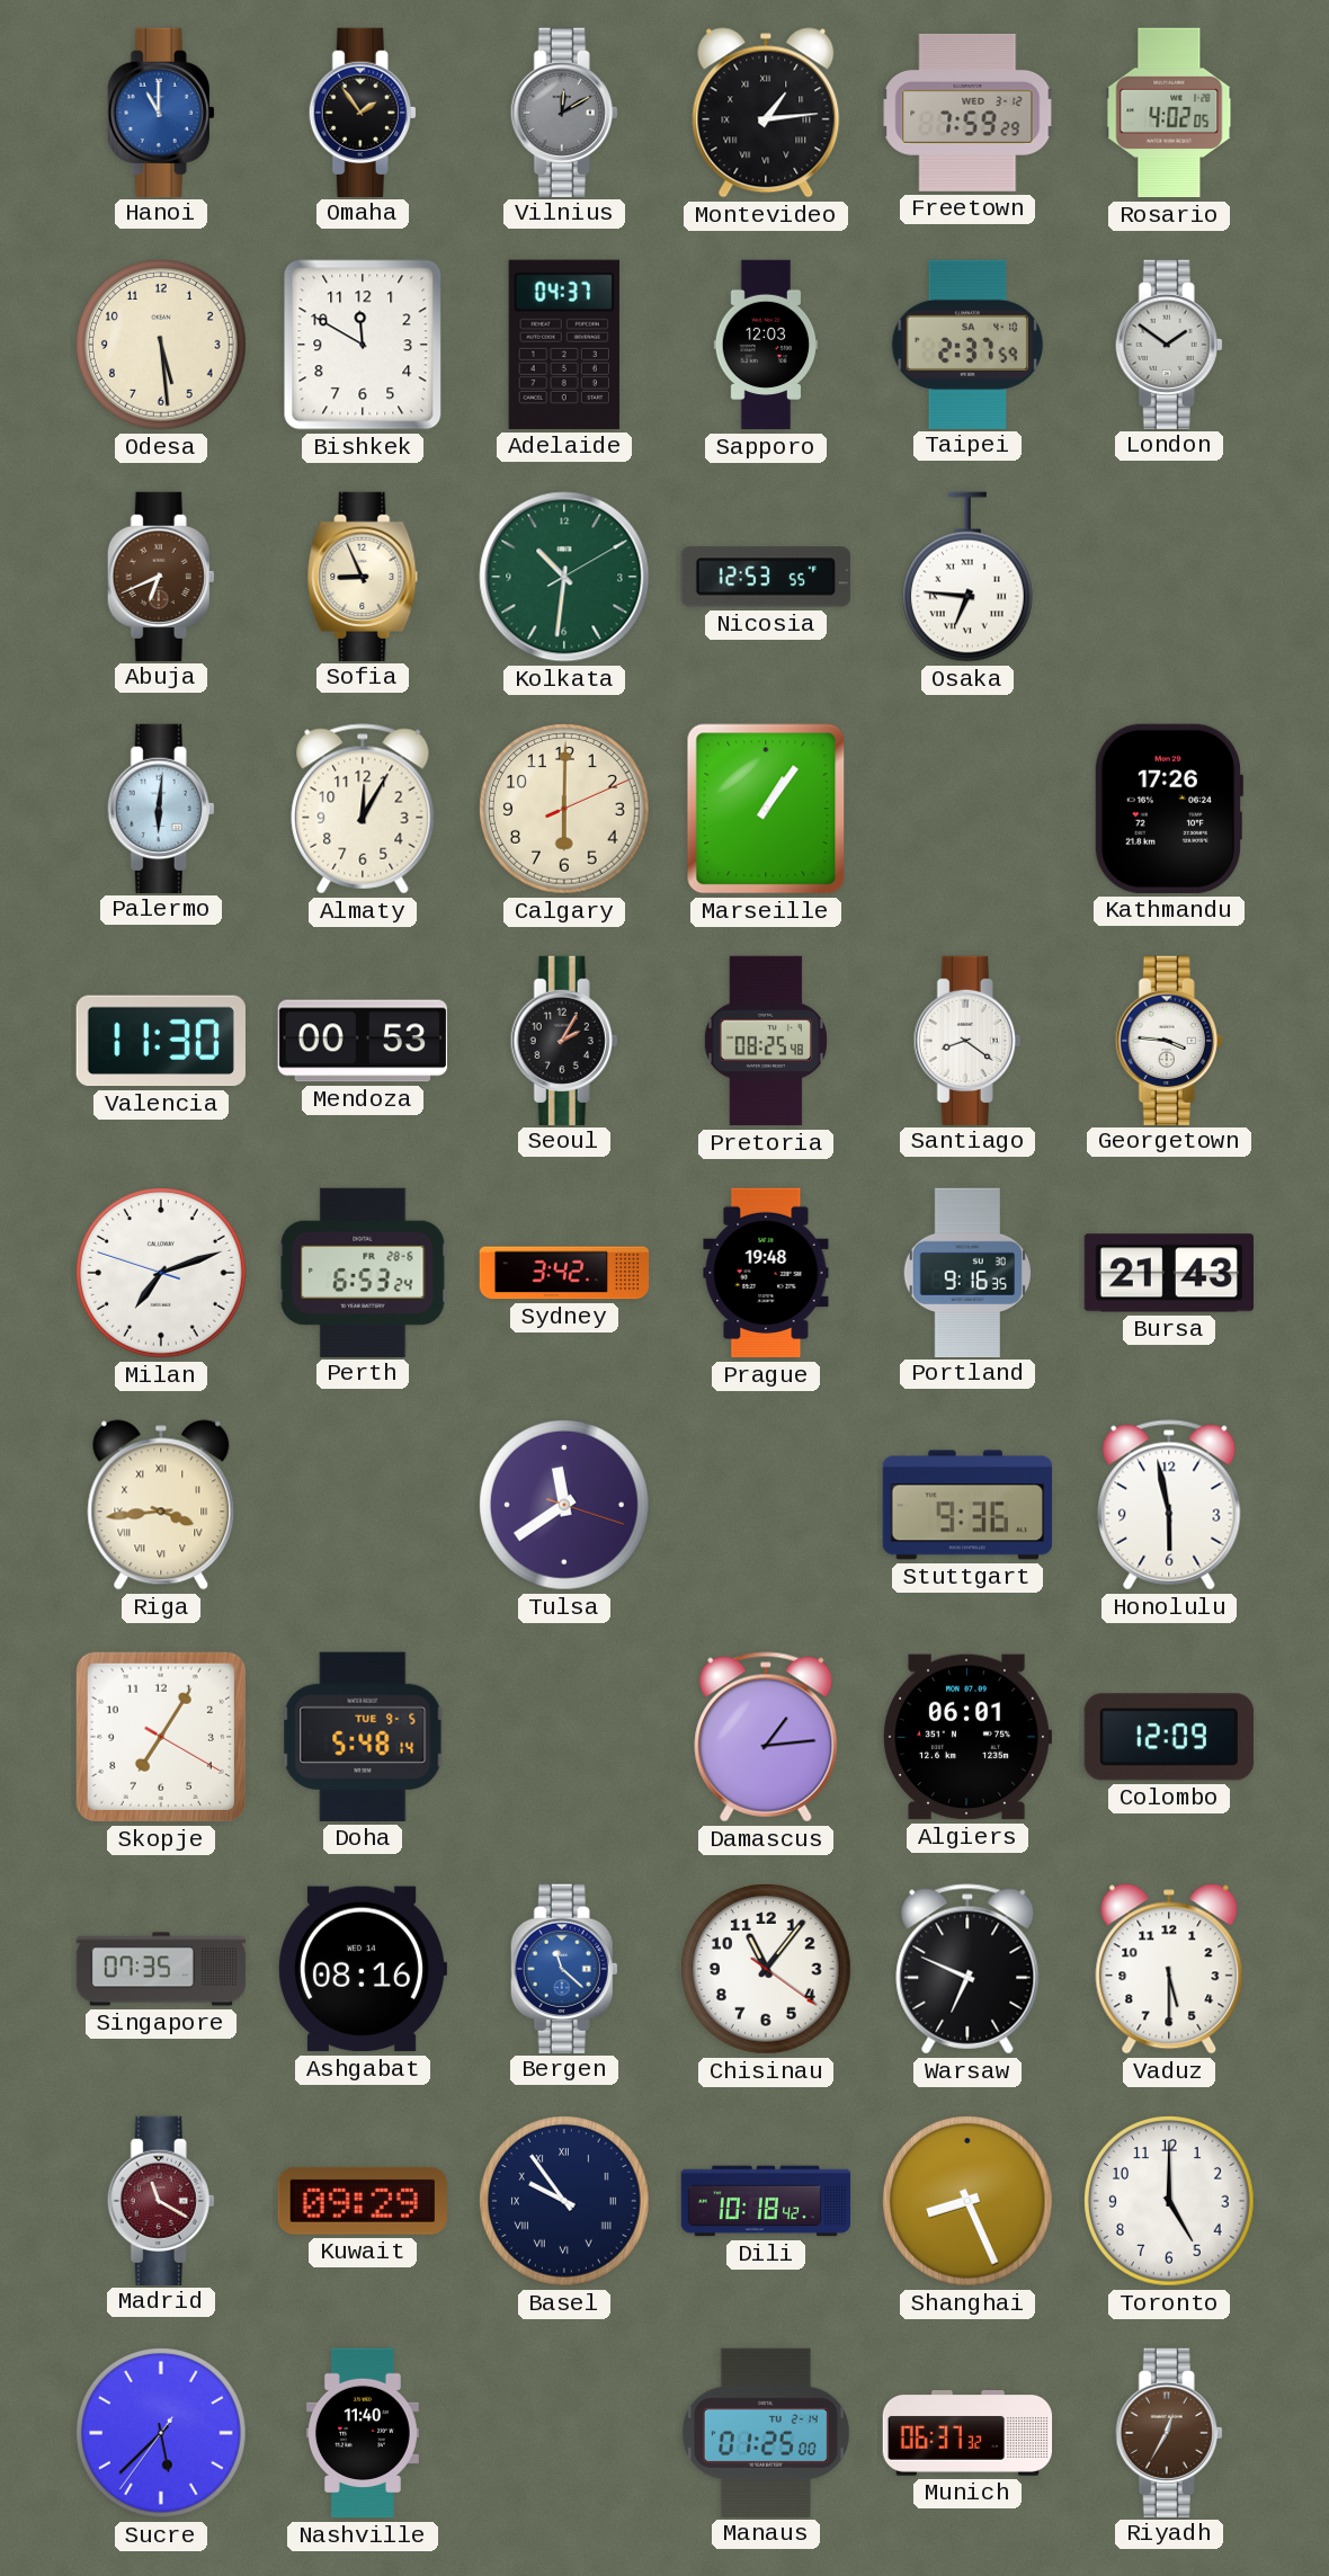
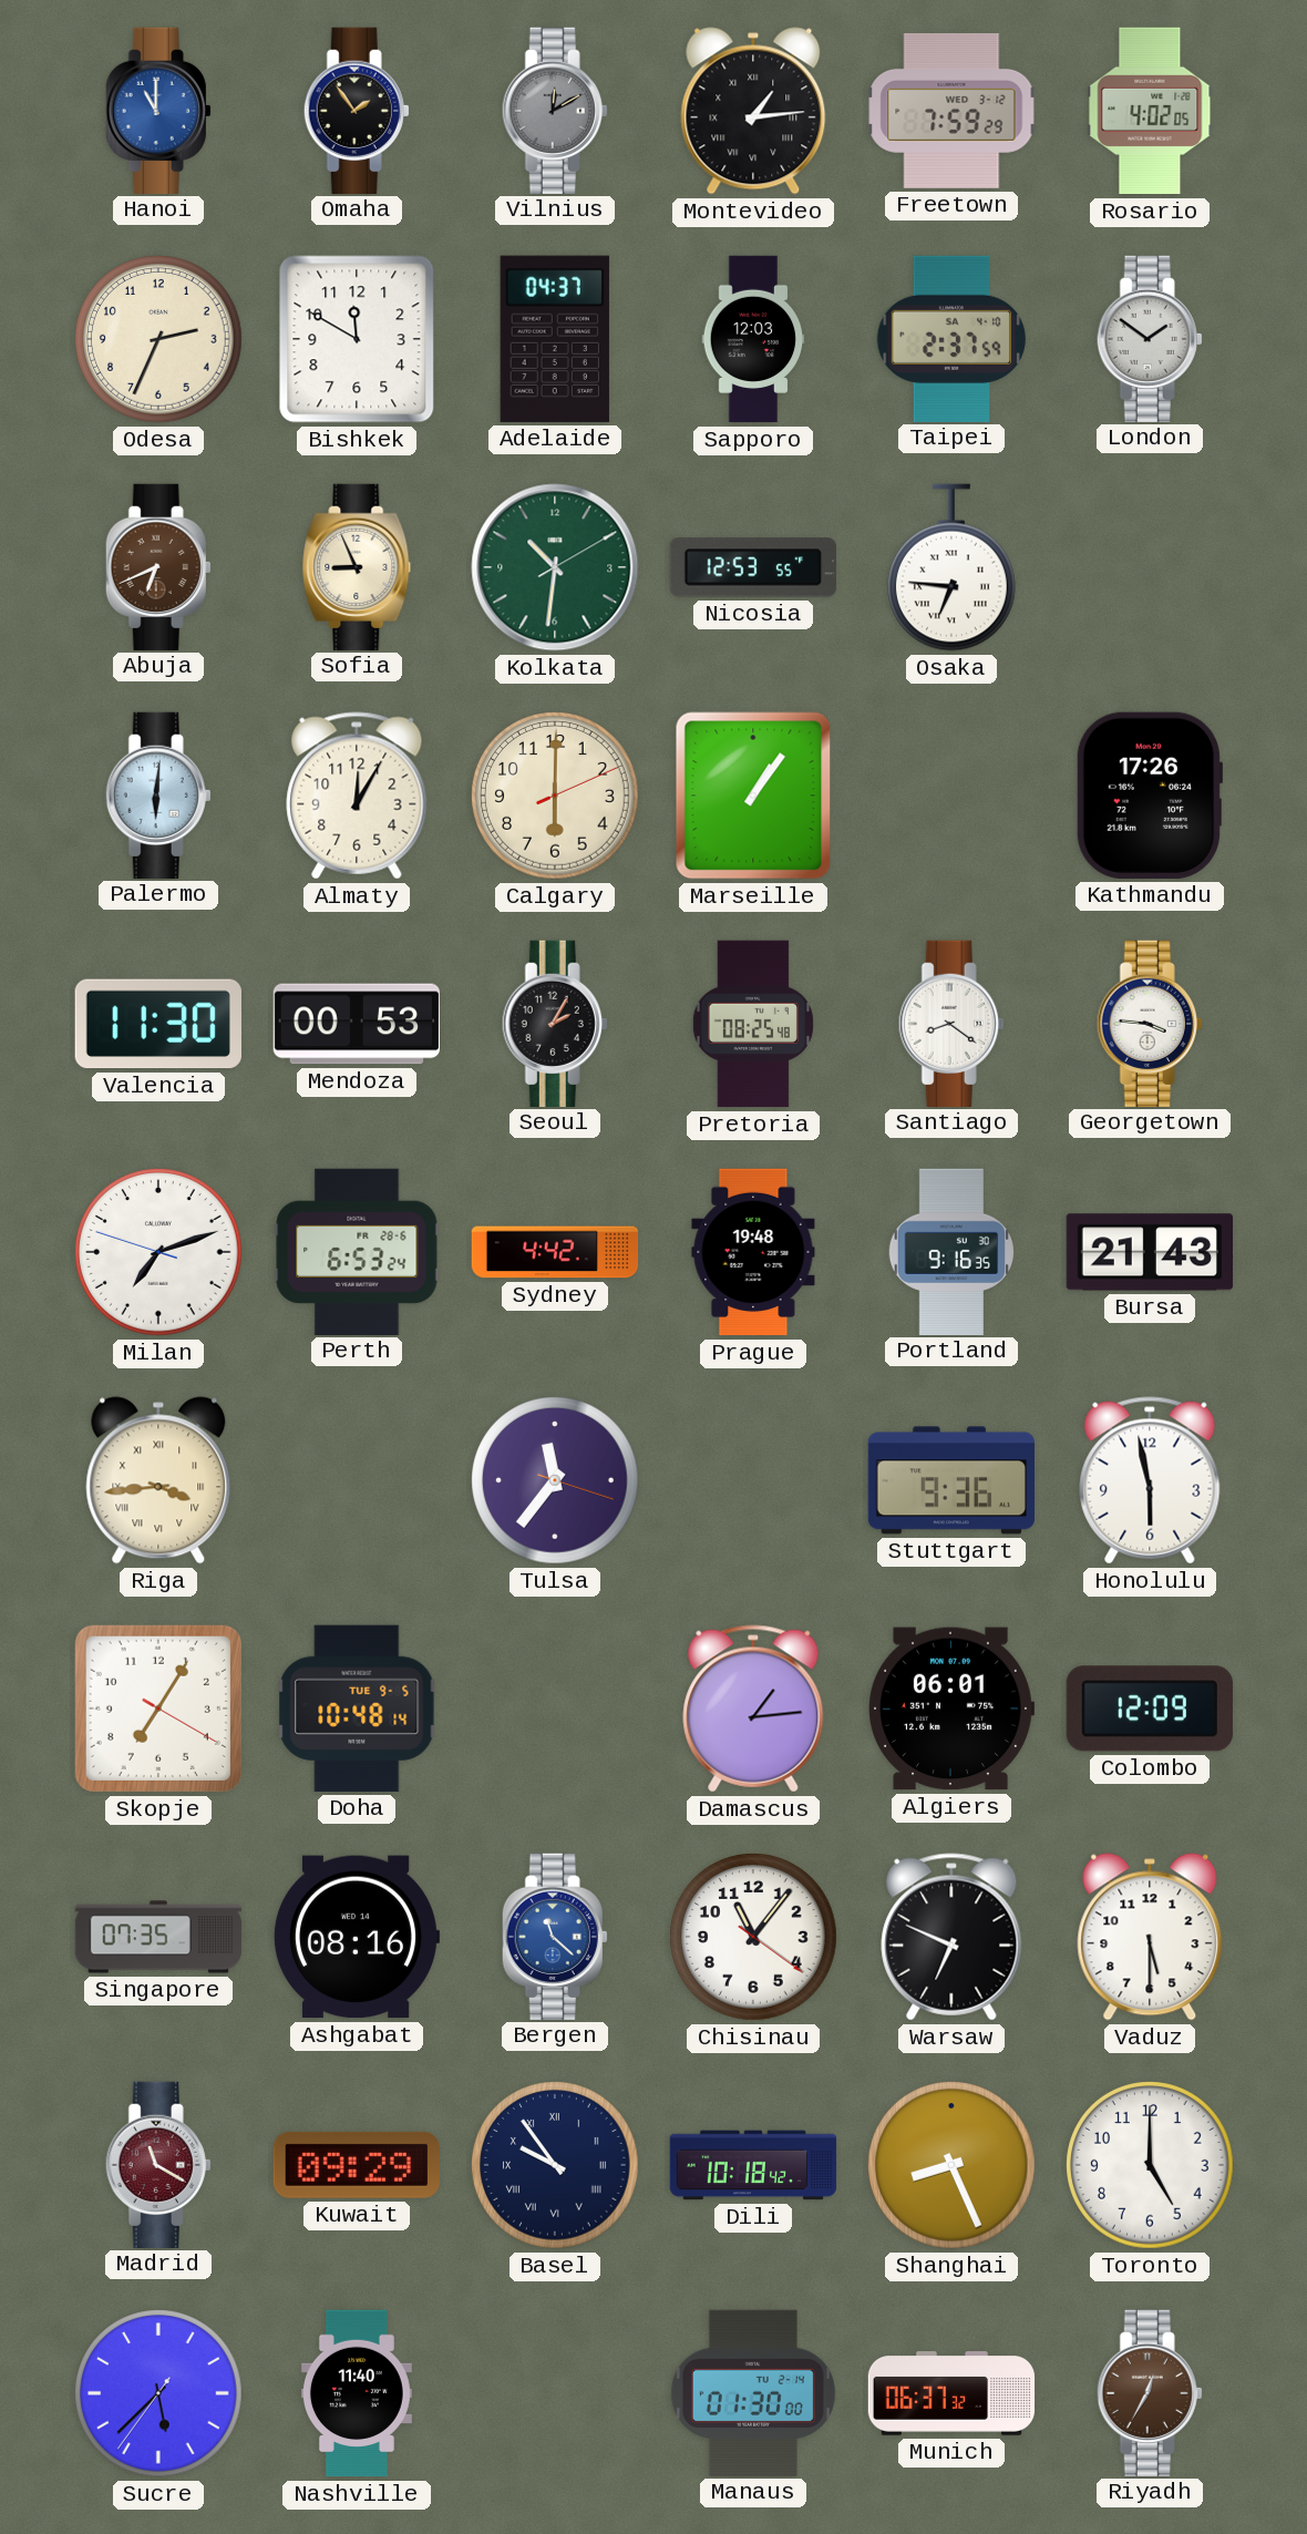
Odesa: 5:29 -> 2:34 (159, 340)
Sydney: 3:42 -> 4:42 (555, 1252)
Tulsa: 11:39 -> 11:36 (556, 1481)
Doha: 5:48 -> 10:48 (357, 1709)
Manaus: 01:25 -> 01:30 (753, 2392)
